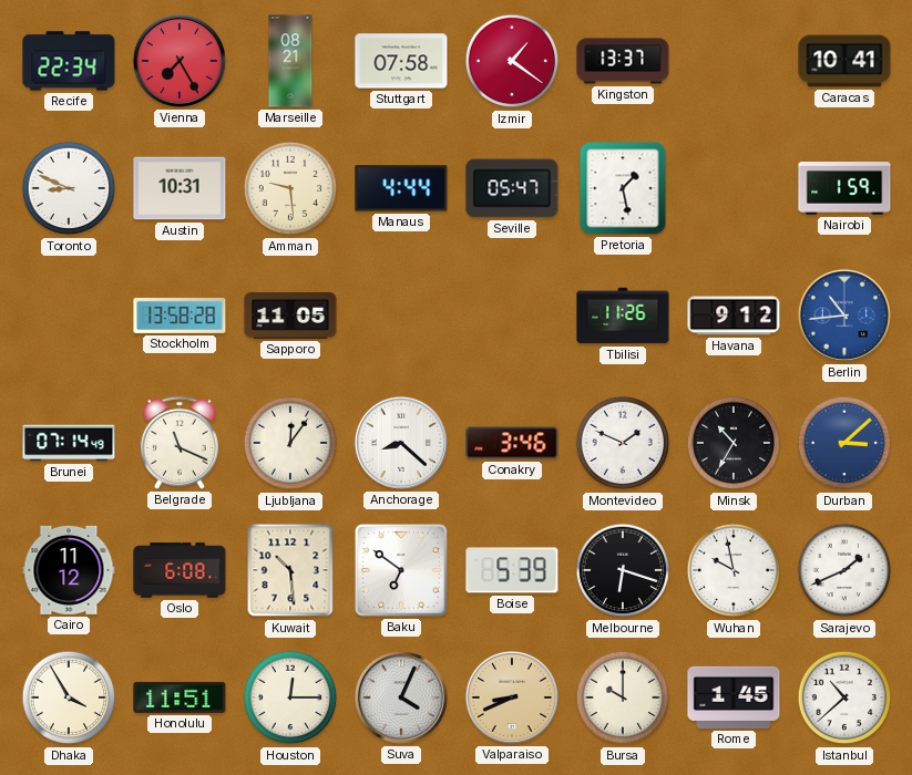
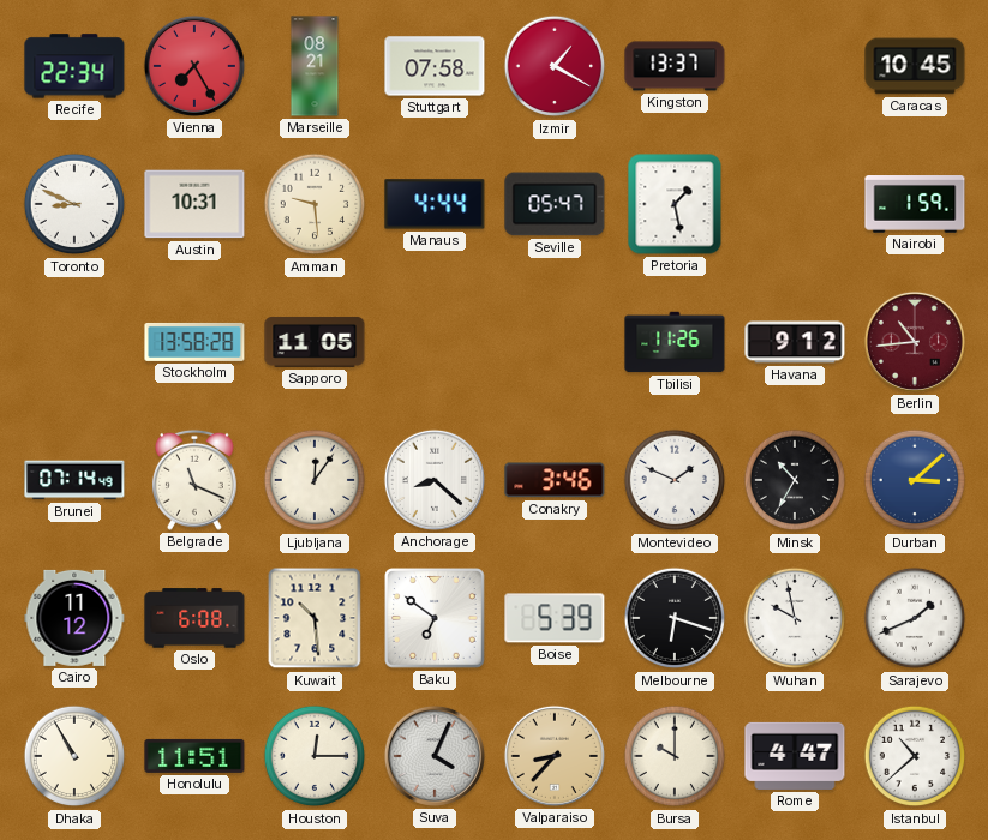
Izmir: 1:21 -> 1:20 (555, 66)
Caracas: 10:41 -> 10:45 (915, 66)
Berlin dial: blue -> burgundy (915, 342)
Dhaka: 3:55 -> 10:55 (74, 756)
Valparaiso: 8:41 -> 8:37 (555, 756)
Rome: 1:45 -> 4:47 (795, 756)
